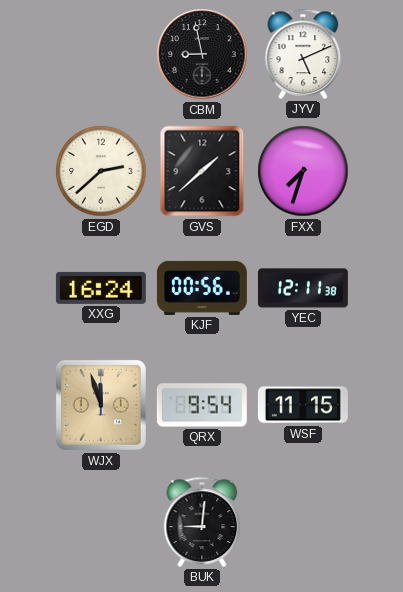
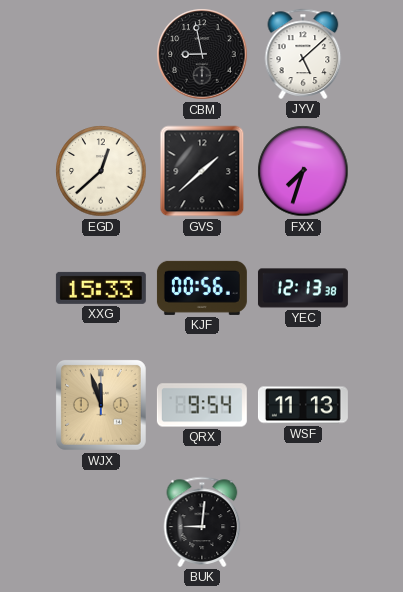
JYV: 5:11 -> 5:08 (303, 54)
EGD: 2:38 -> 12:38 (101, 171)
XXG: 16:24 -> 15:33 (101, 288)
YEC: 12:11 -> 12:13 (303, 288)
WSF: 11:15 -> 11:13 (303, 405)
